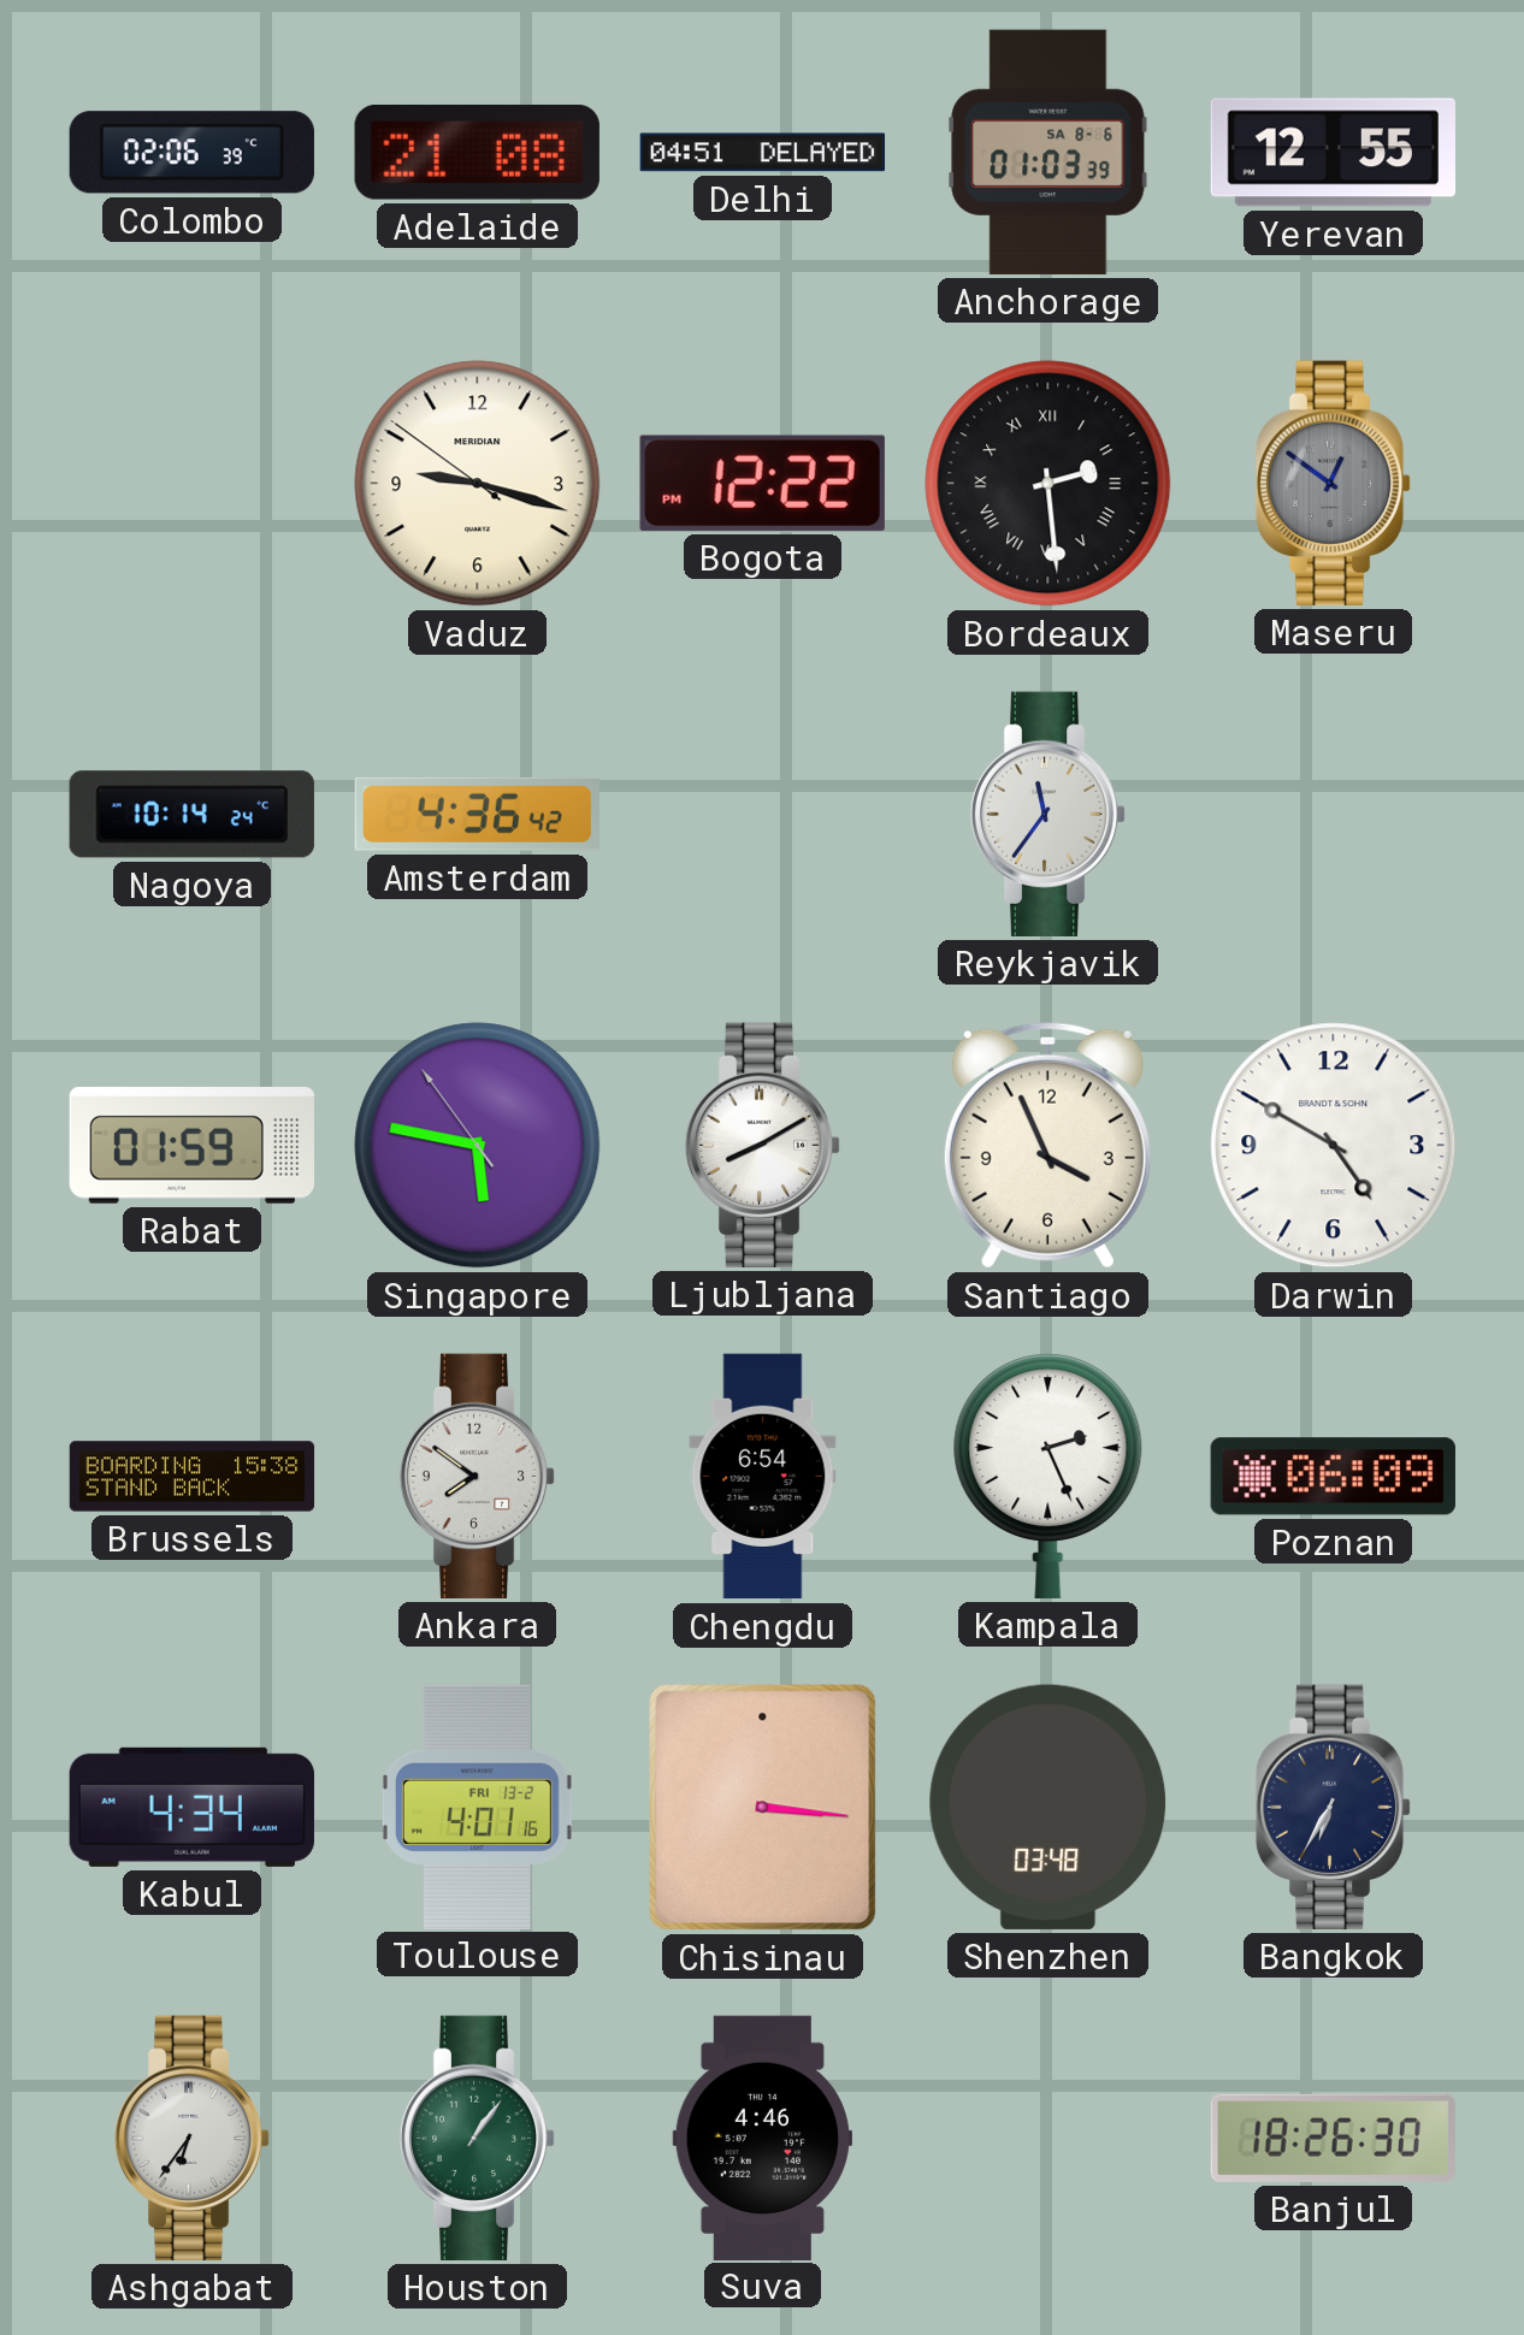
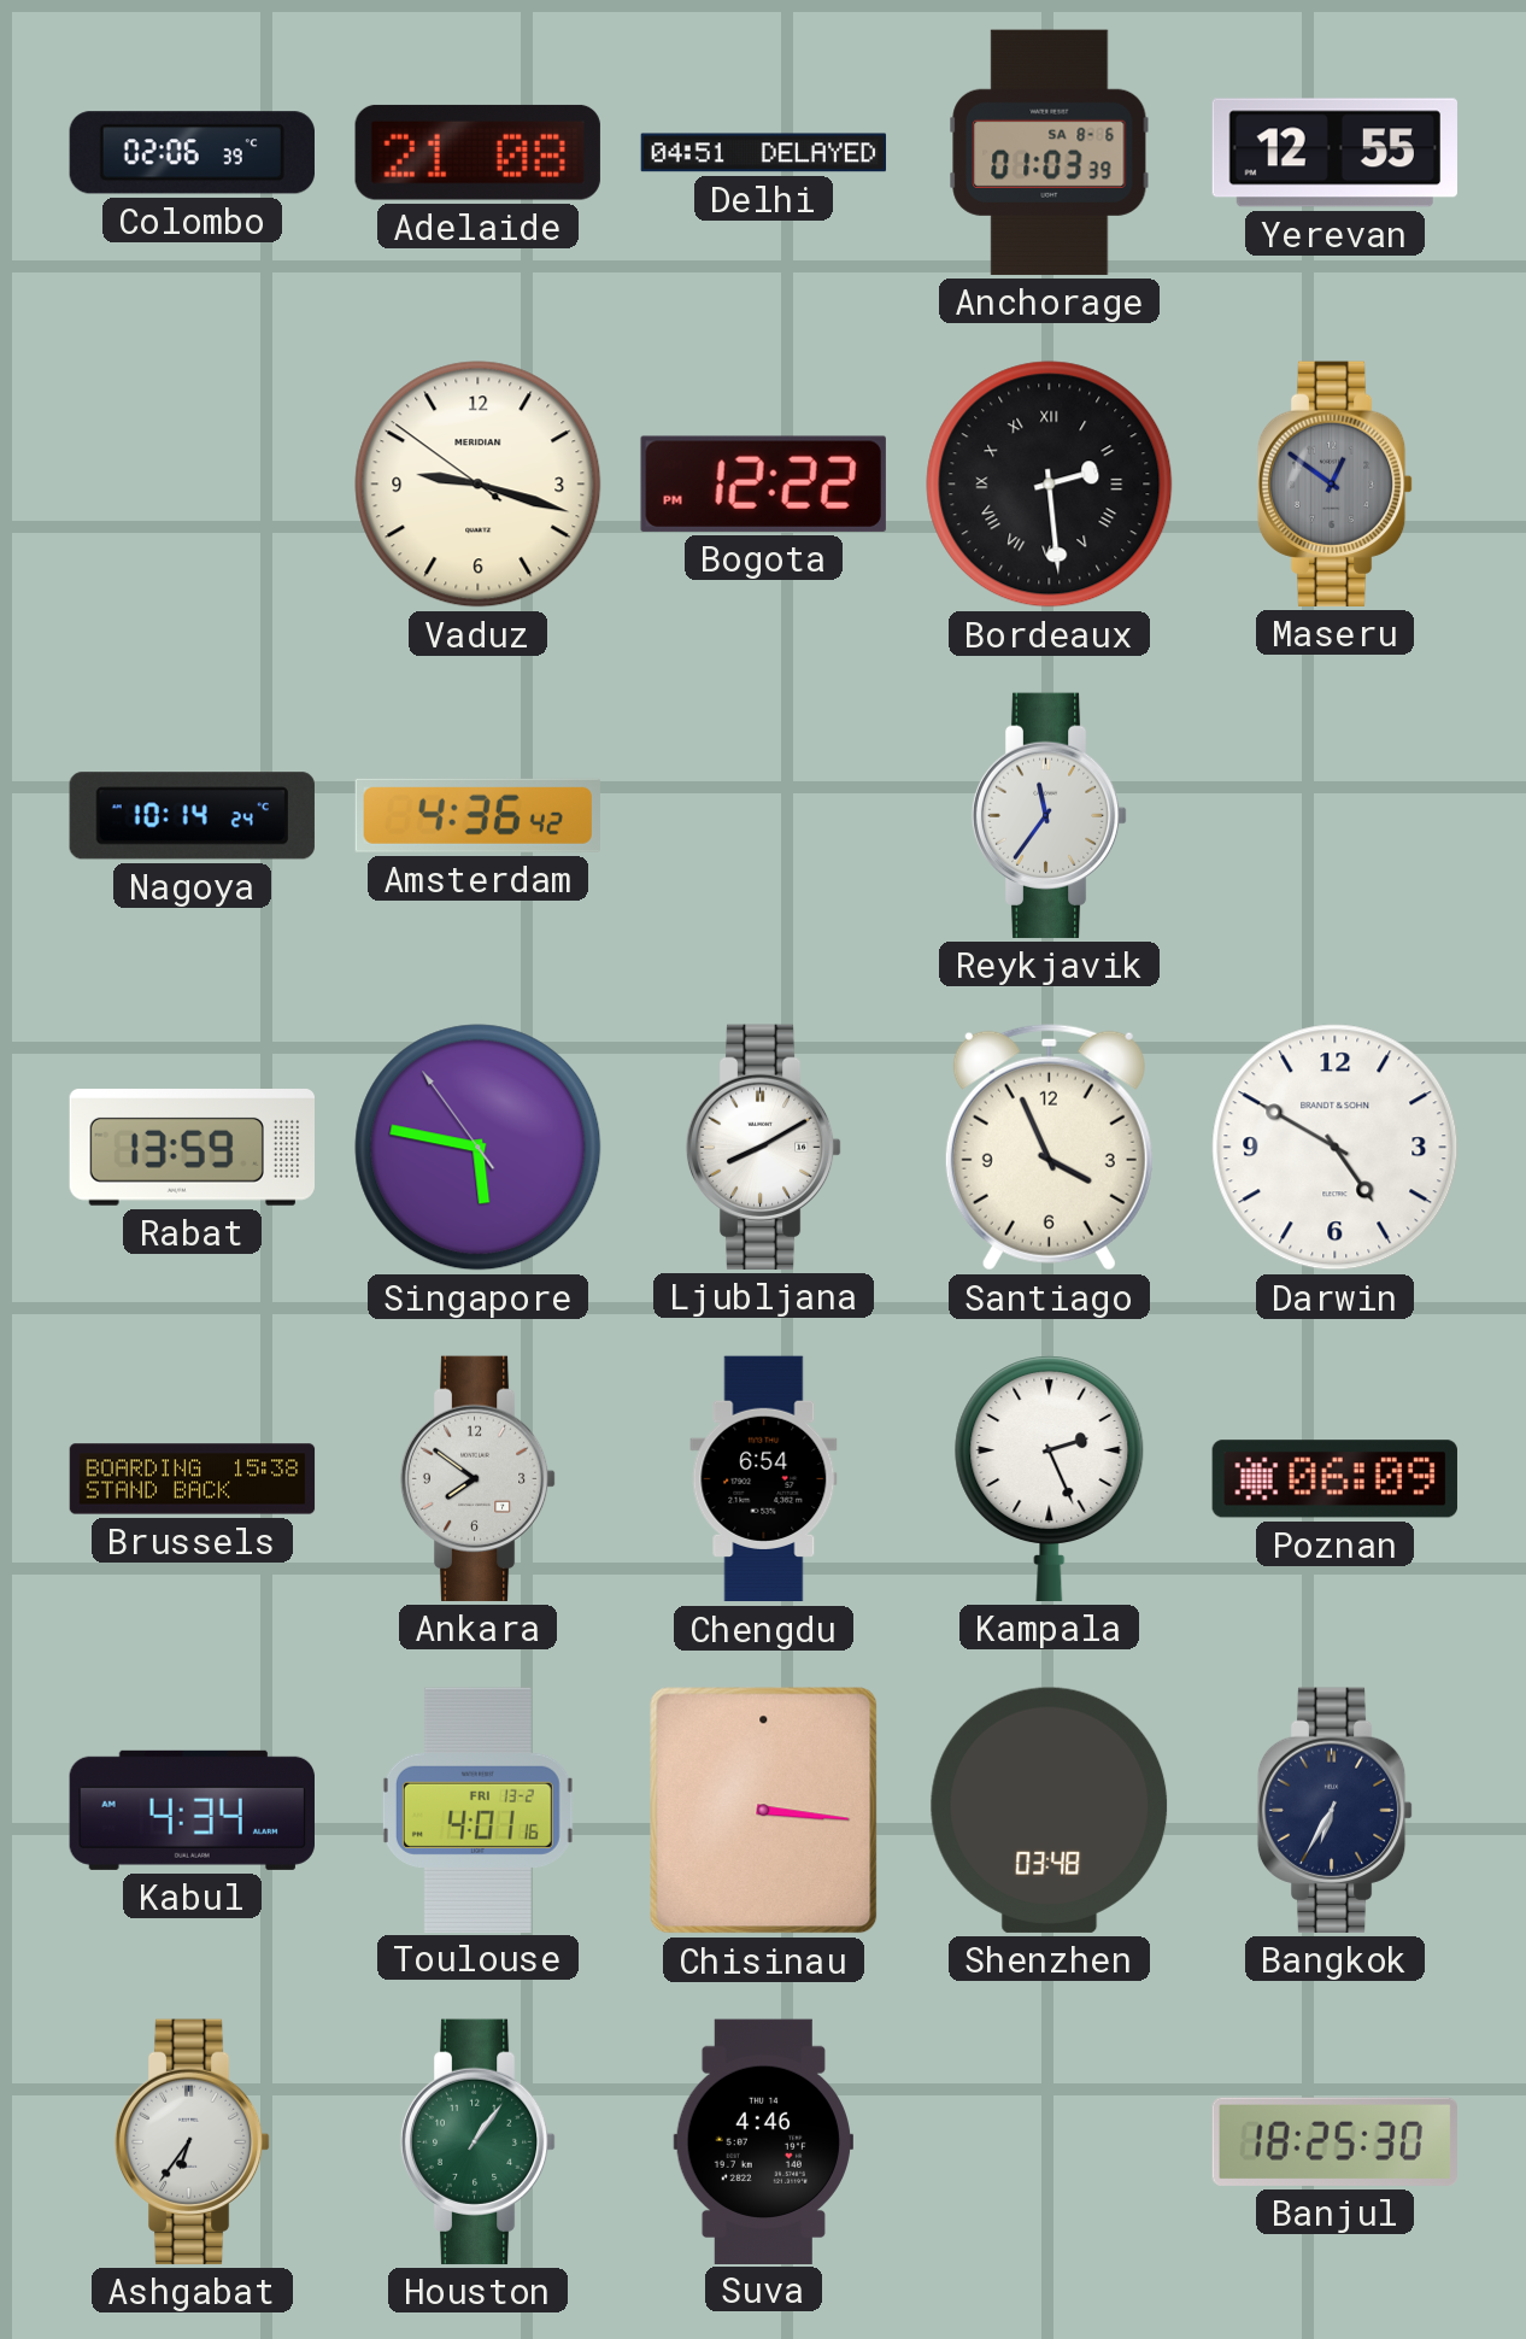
Rabat: 01:59 -> 13:59 (192, 1148)
Banjul: 18:26 -> 18:25 (1334, 2141)
